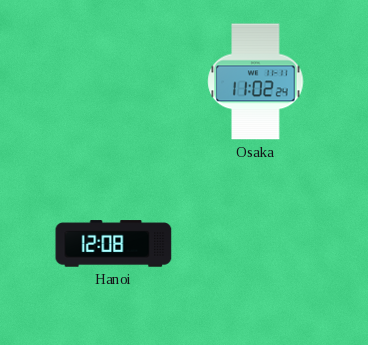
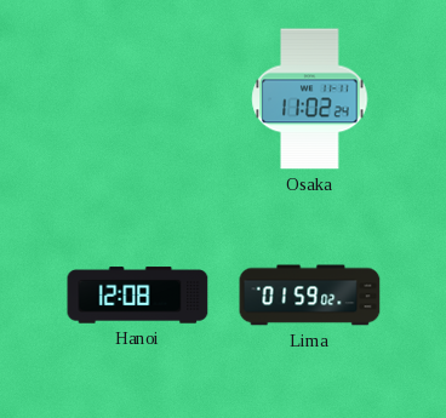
Lima: none -> 01:59 (310, 296)
